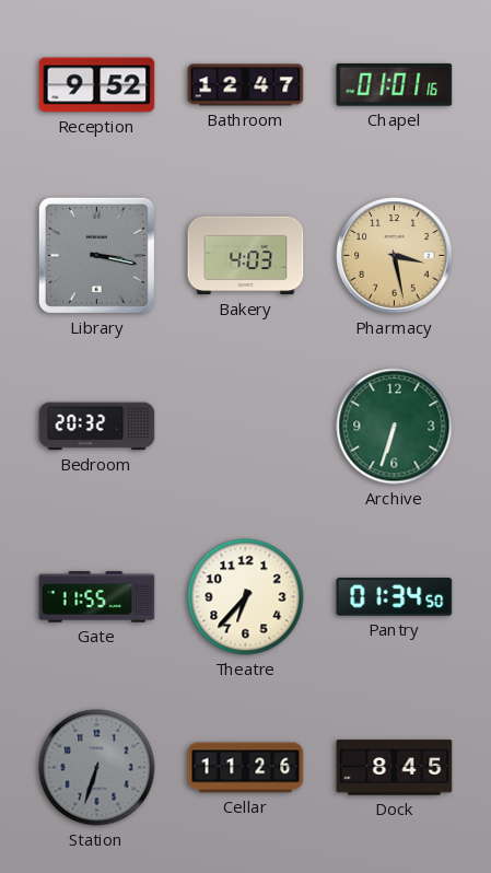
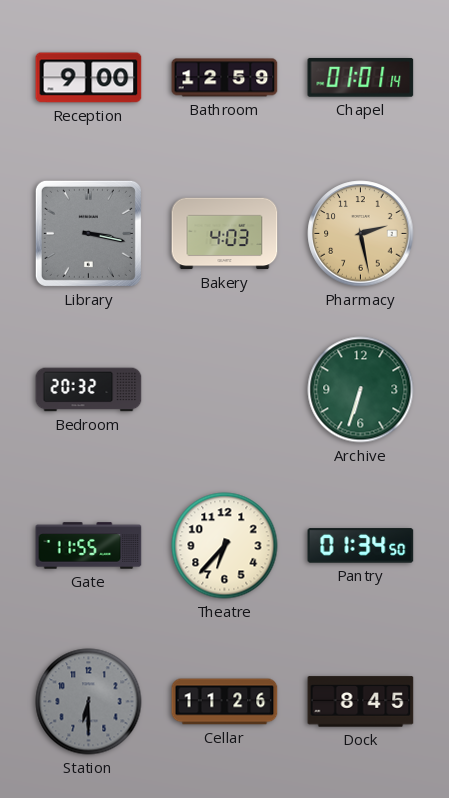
Reception: 9:52 -> 9:00 (89, 78)
Bathroom: 12:47 -> 12:59 (225, 78)
Chapel: 01:01:16 -> 01:01:14 (361, 78)
Pharmacy: 3:28 -> 2:28 (361, 234)
Station: 6:33 -> 6:30 (89, 702)
